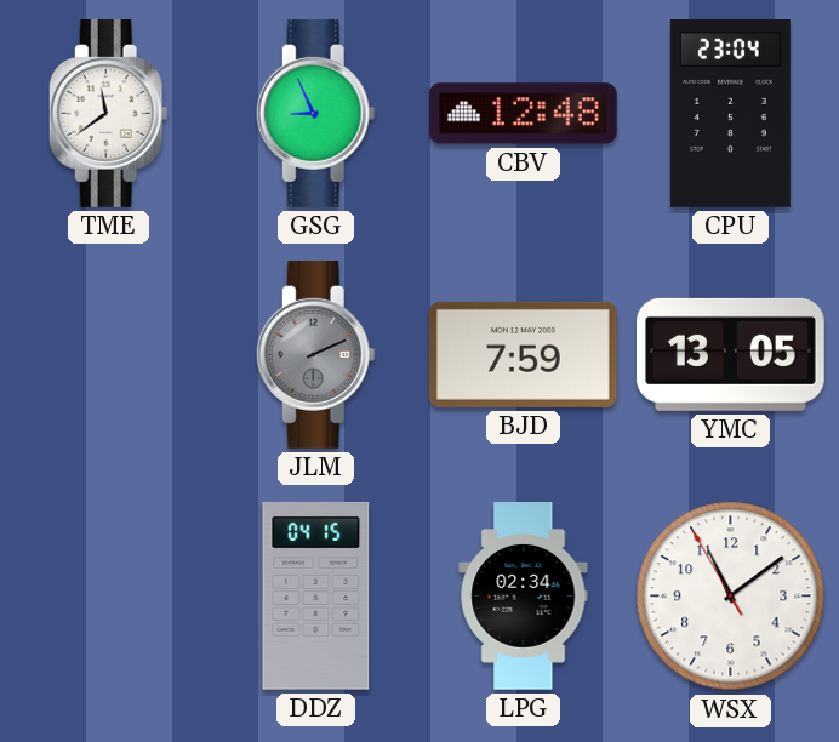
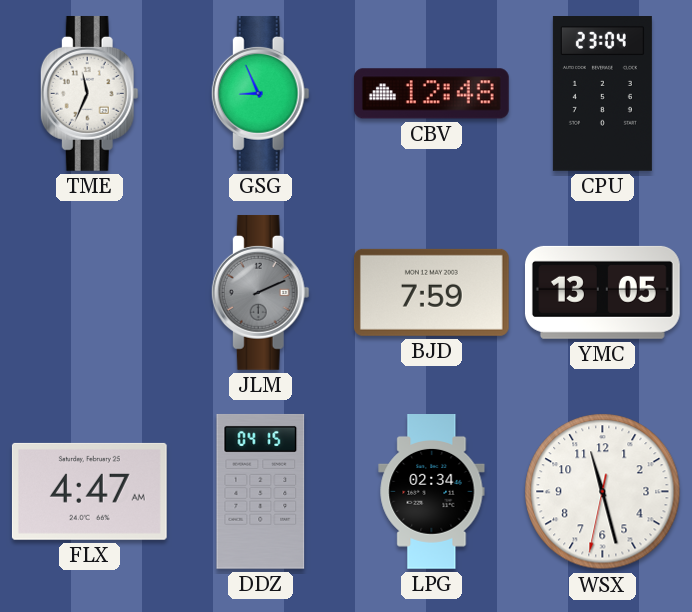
TME: 11:39 -> 11:34 (89, 93)
FLX: none -> 4:47 (89, 491)
WSX: 11:08 -> 11:27 (603, 492)
